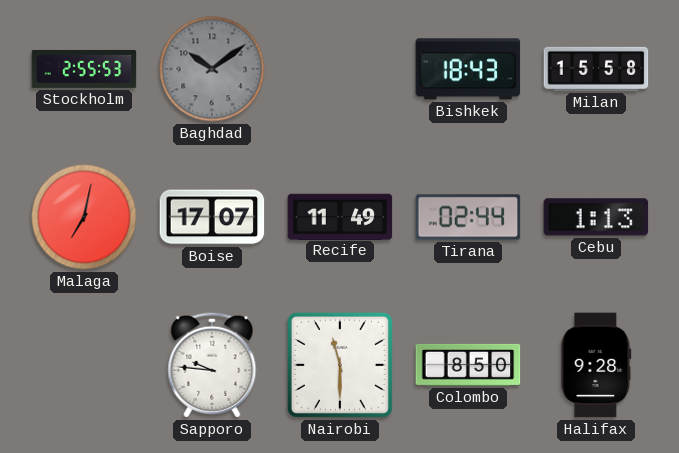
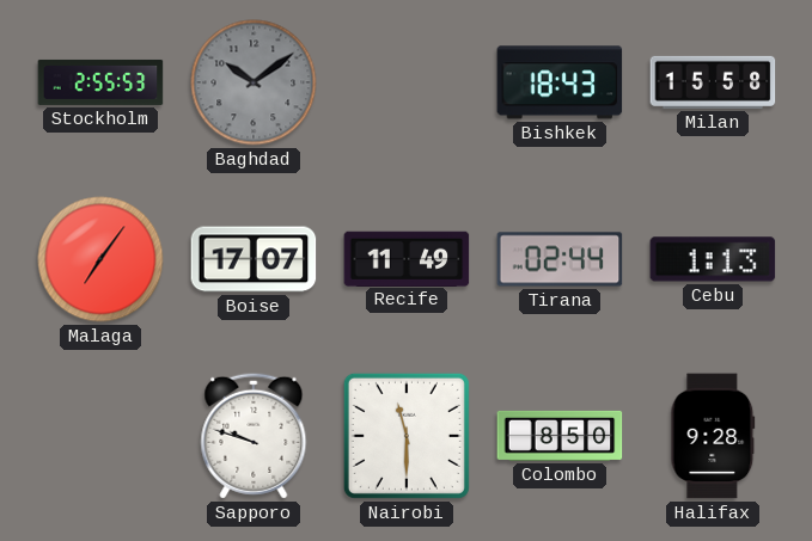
Malaga: 7:02 -> 7:06 (100, 259)
Sapporo: 9:46 -> 9:48 (254, 436)
